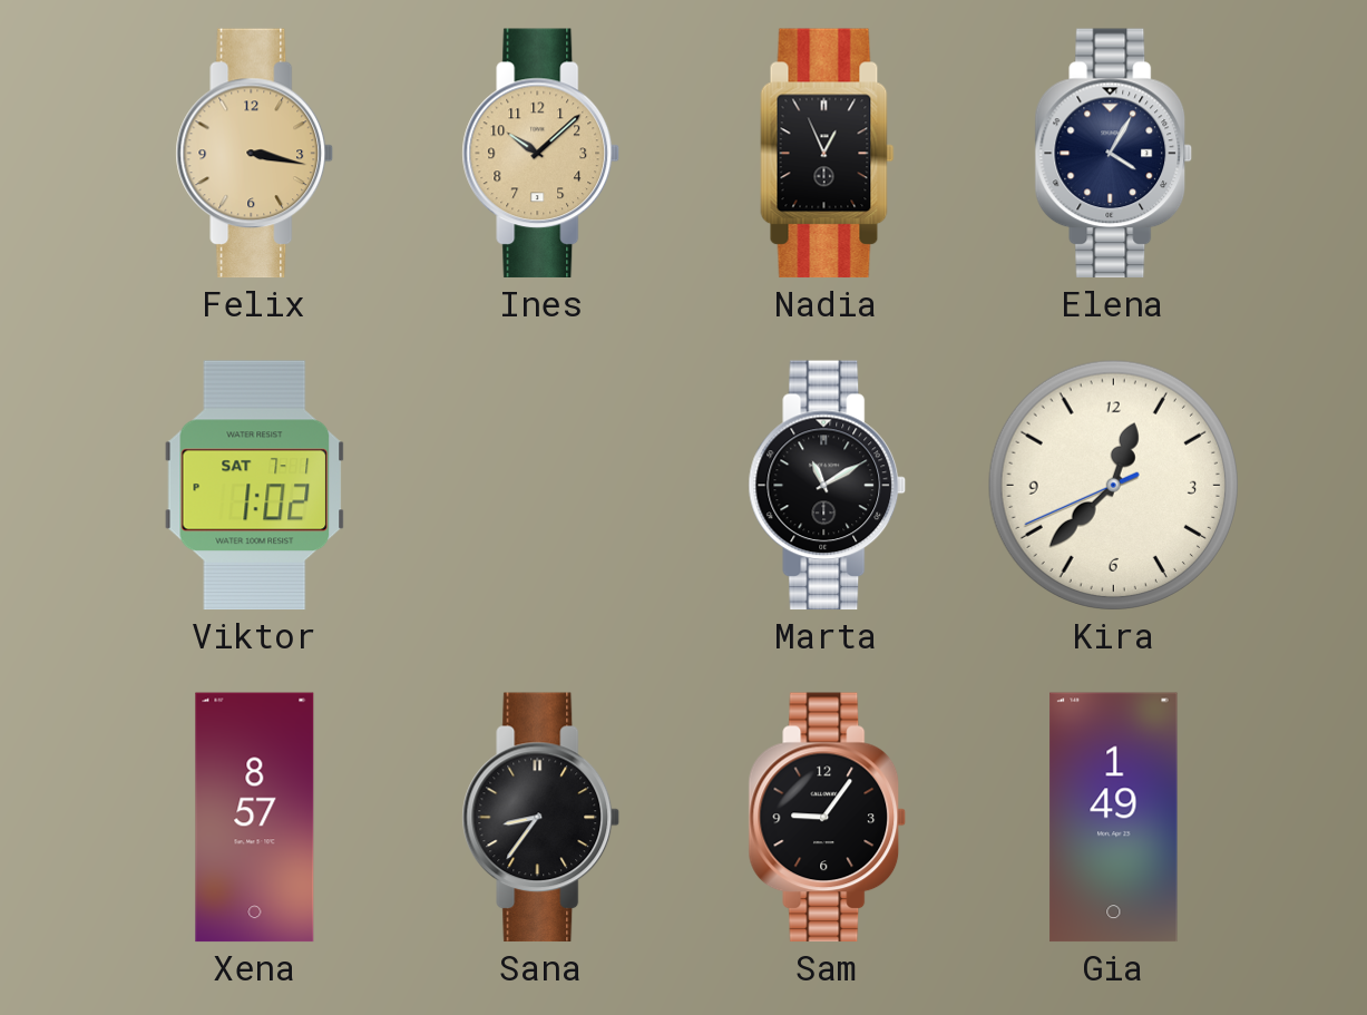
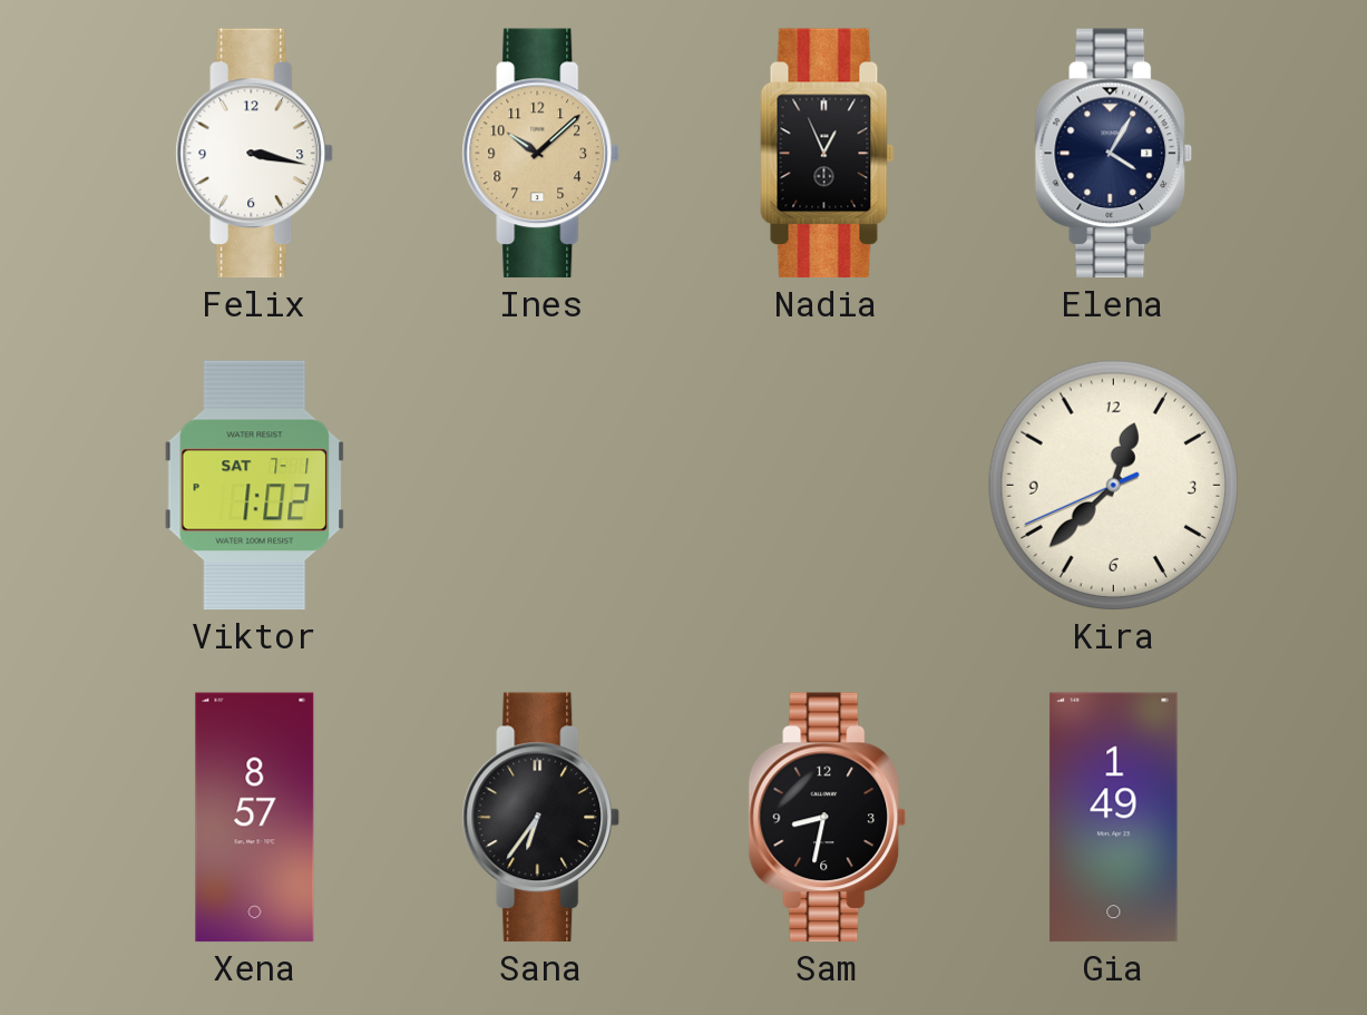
Felix dial: champagne -> white (255, 154)
Marta: 11:10 -> none (828, 486)
Sana: 8:36 -> 6:36 (541, 818)
Sam: 9:06 -> 8:32 (828, 818)
